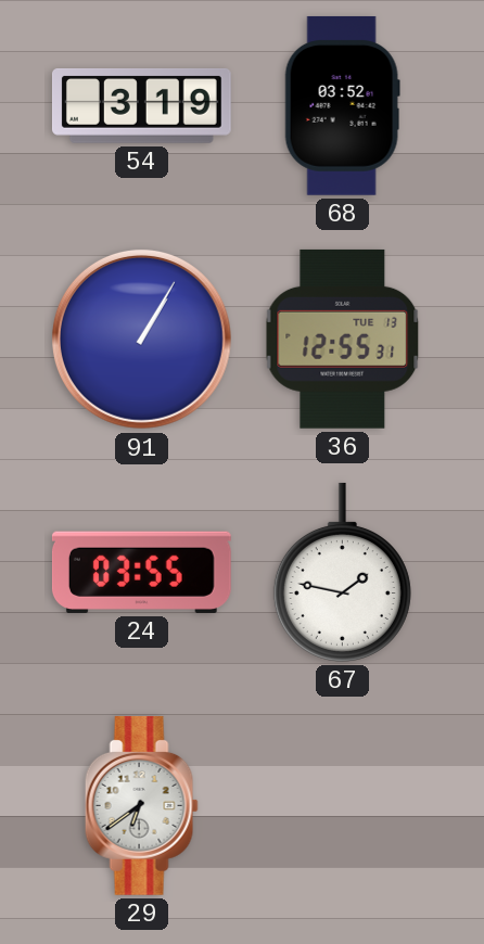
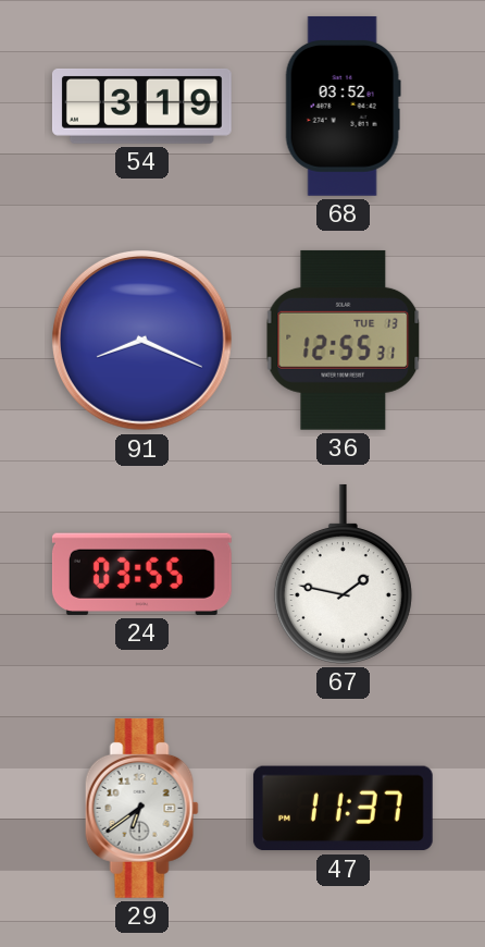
91: 1:05 -> 8:19 (141, 340)
47: none -> 11:37 (343, 809)
